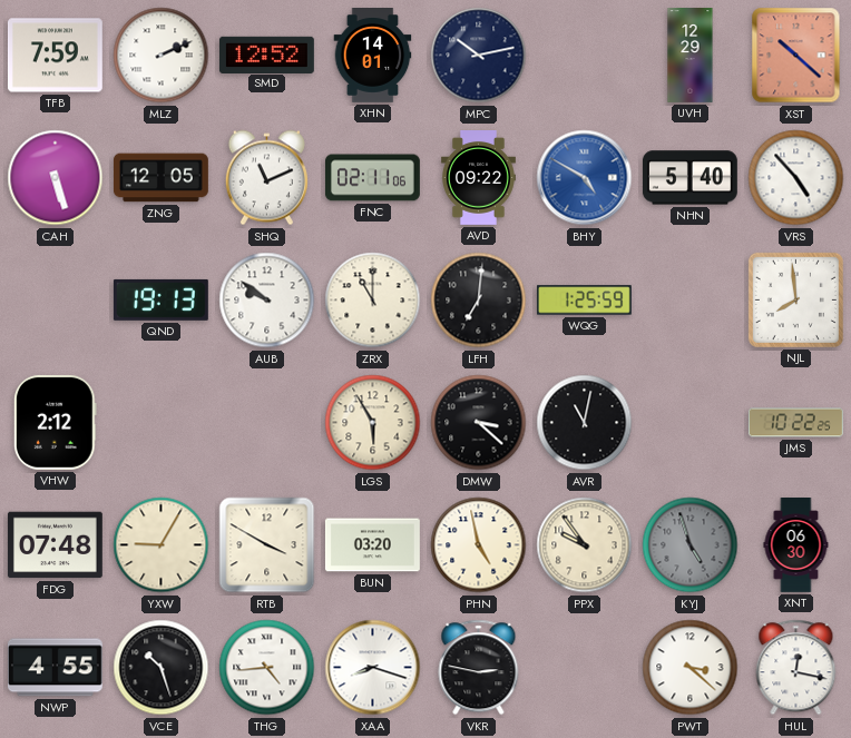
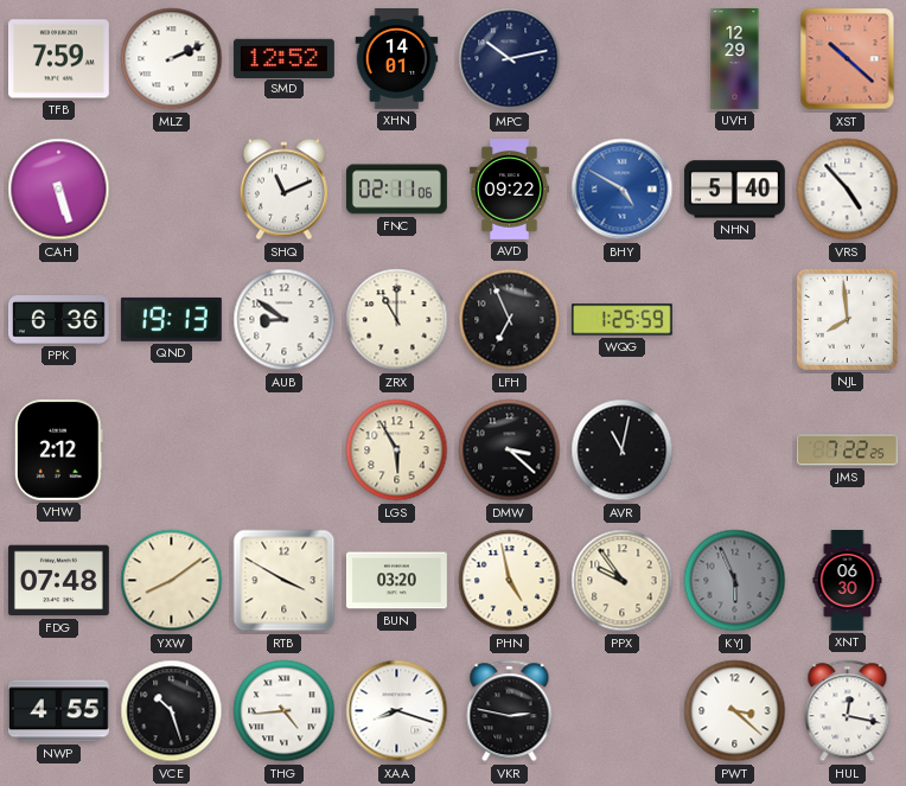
ZNG: 12:05 -> none (160, 178)
PPK: none -> 6:36 (58, 320)
AUB: 9:51 -> 8:51 (285, 320)
LFH: 7:01 -> 6:56 (510, 320)
JMS: 10:22 -> 7:22 (848, 450)
YXW: 9:05 -> 8:09 (172, 581)
KYJ: 4:57 -> 5:56 (735, 581)
